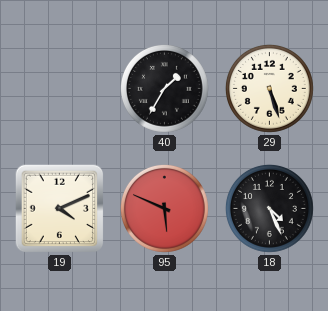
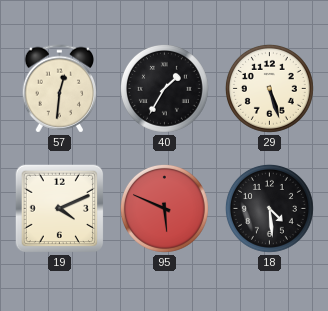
57: none -> 12:31 (59, 89)
18: 4:26 -> 4:29 (269, 208)
